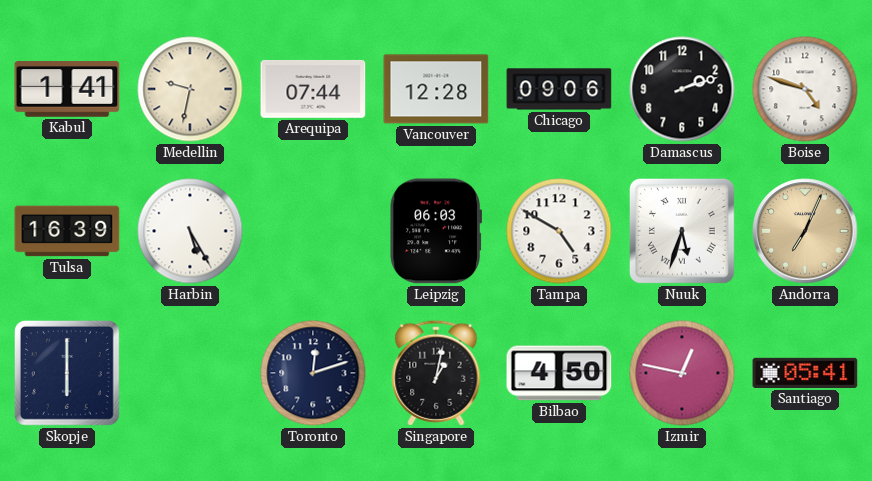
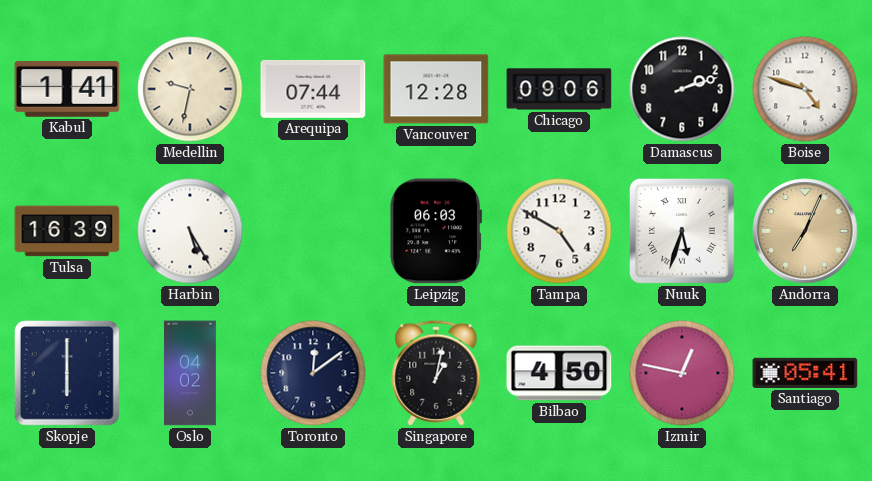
Oslo: none -> 04:02 (190, 373)
Toronto: 12:12 -> 12:09 (313, 373)
